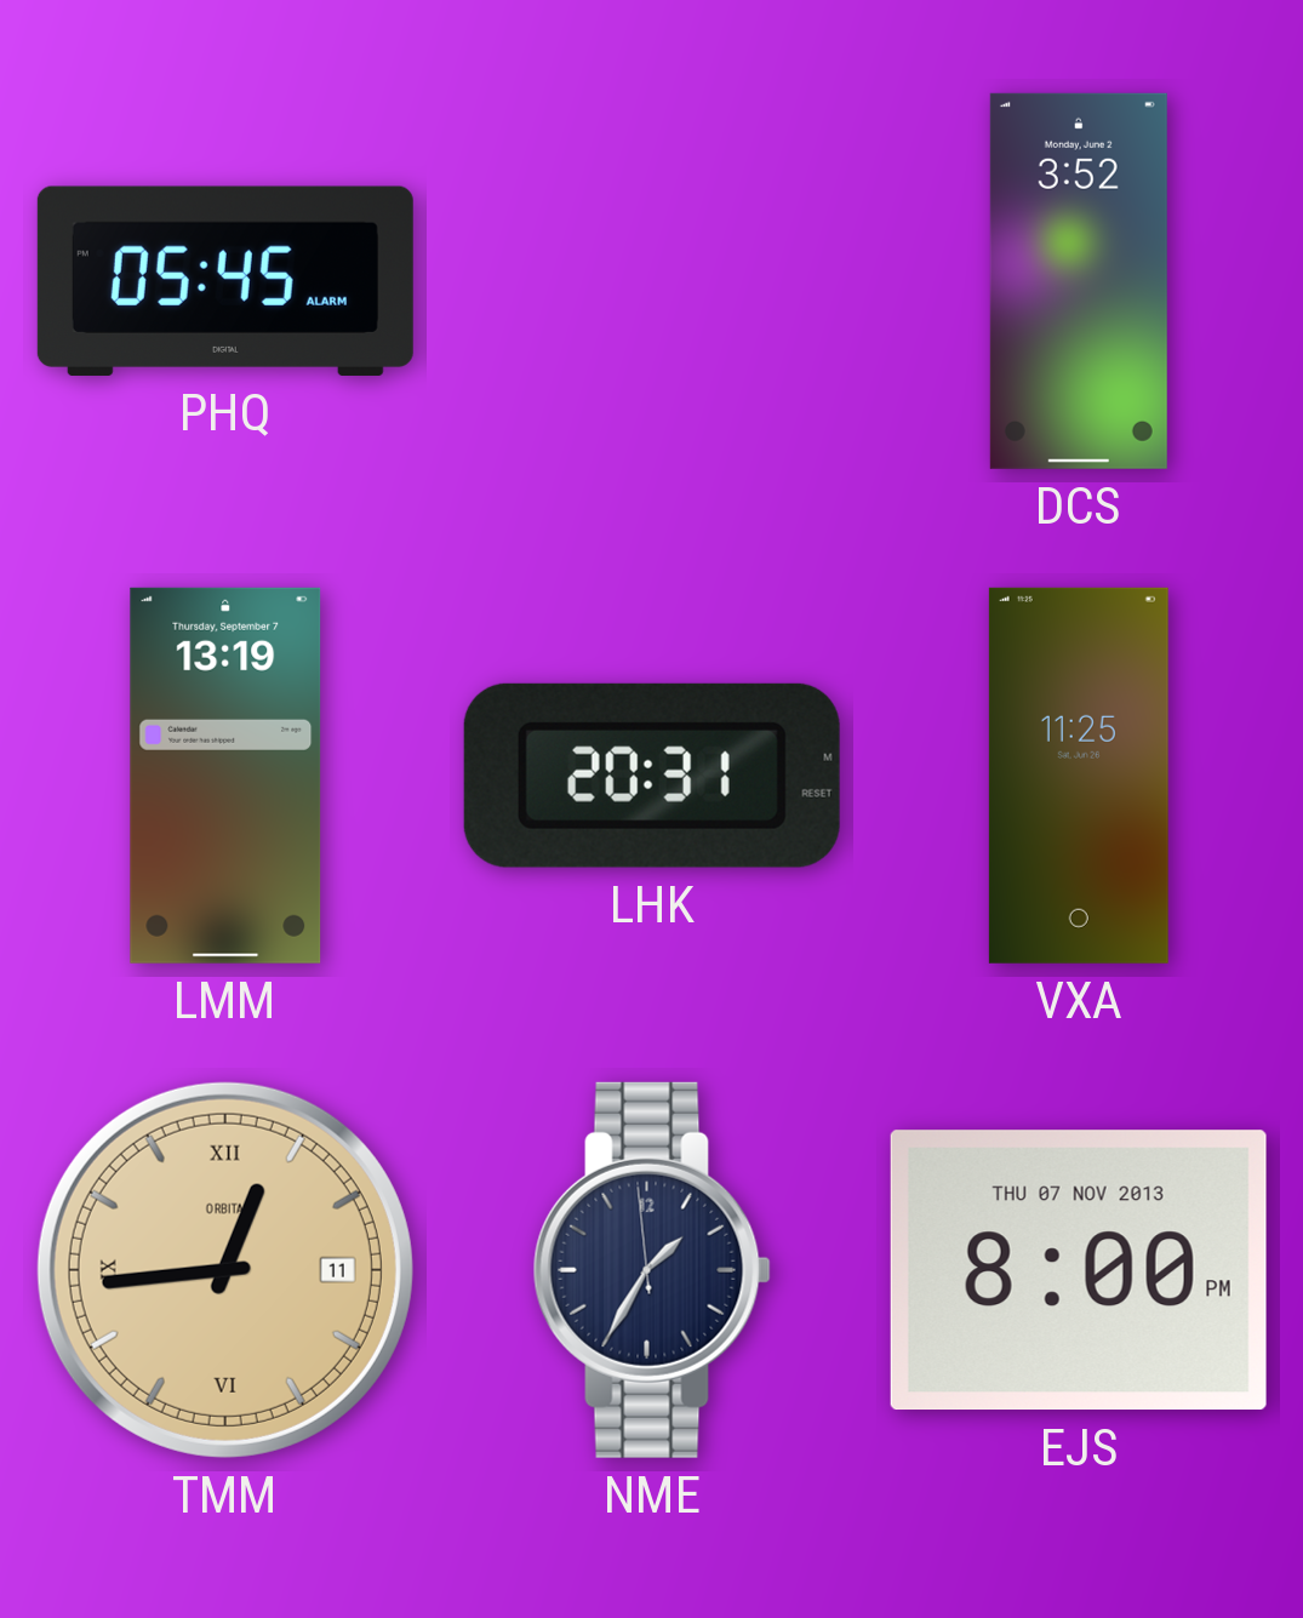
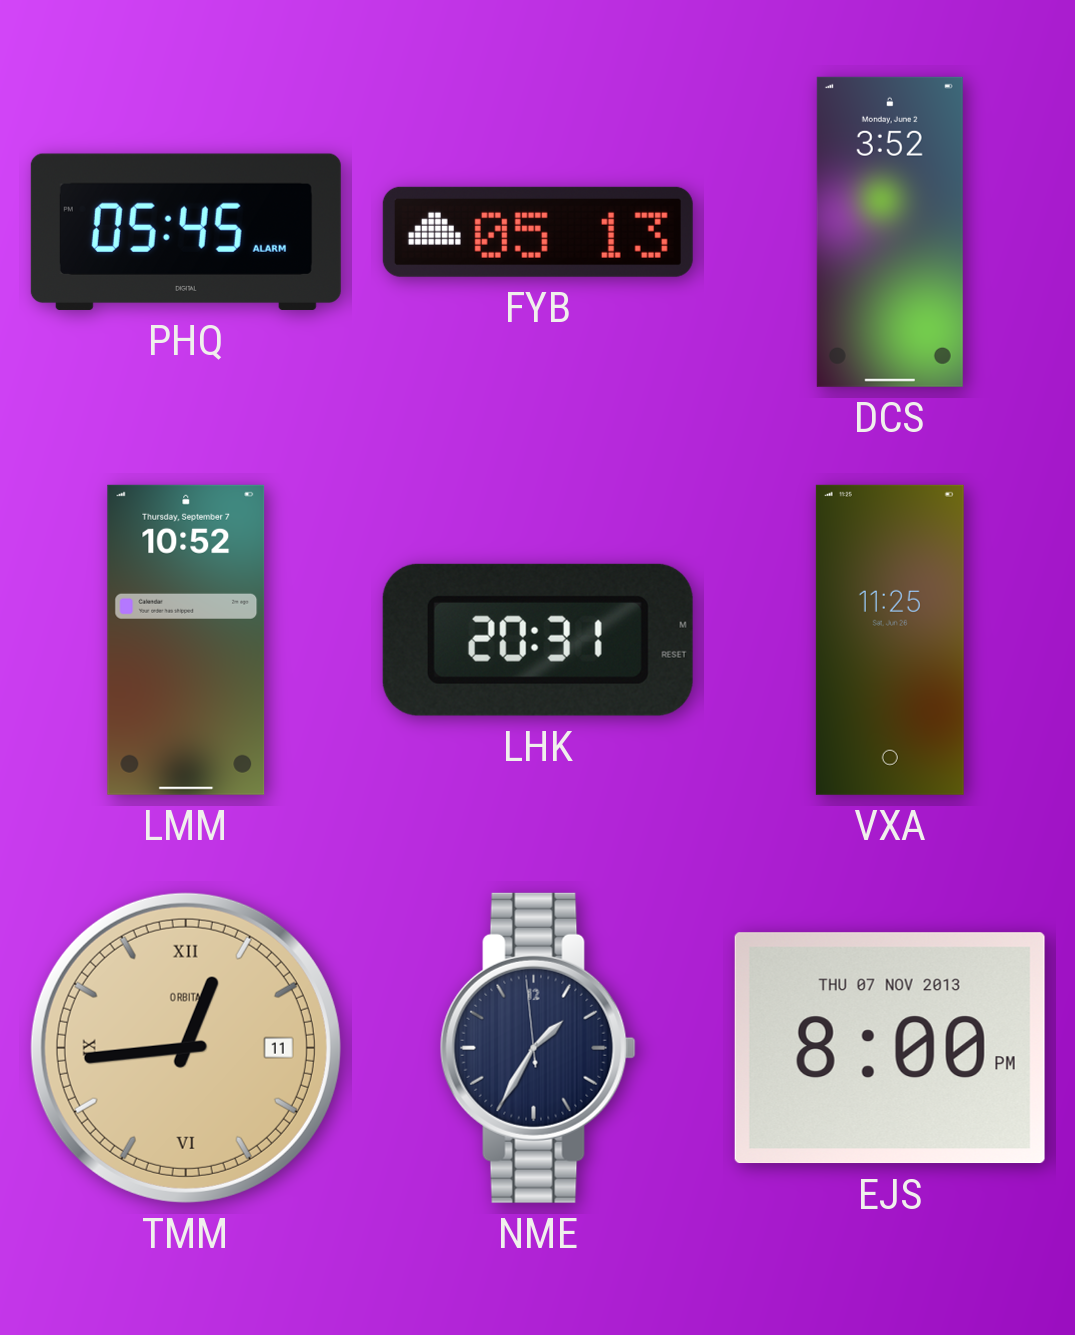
FYB: none -> 05:13 (538, 232)
LMM: 13:19 -> 10:52 (186, 640)
